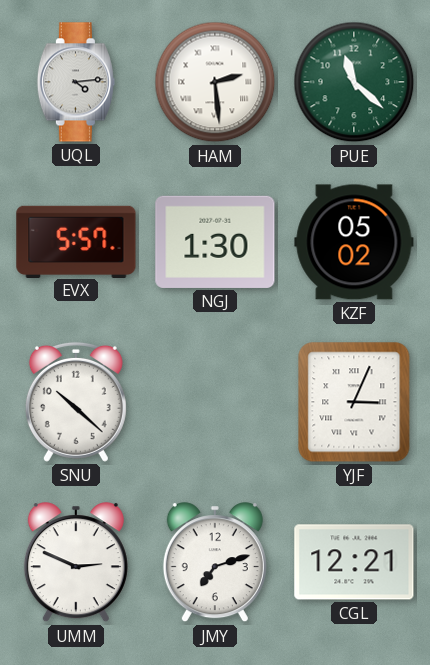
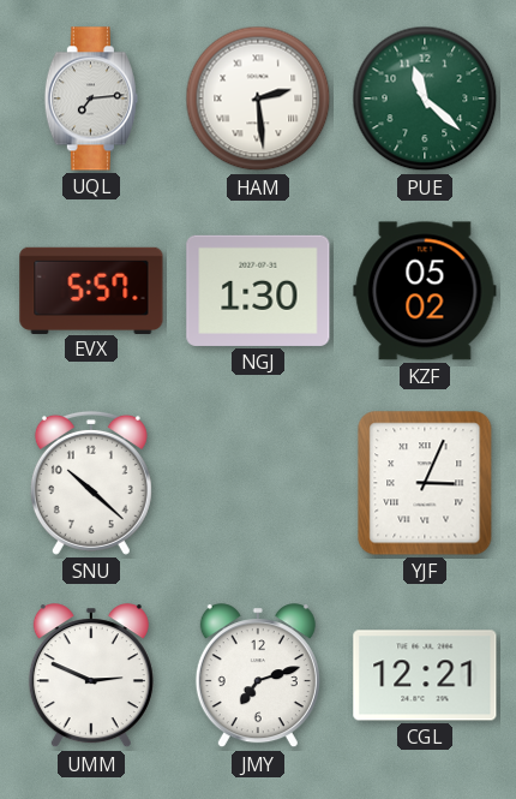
UQL: 4:14 -> 7:14 (90, 99)
